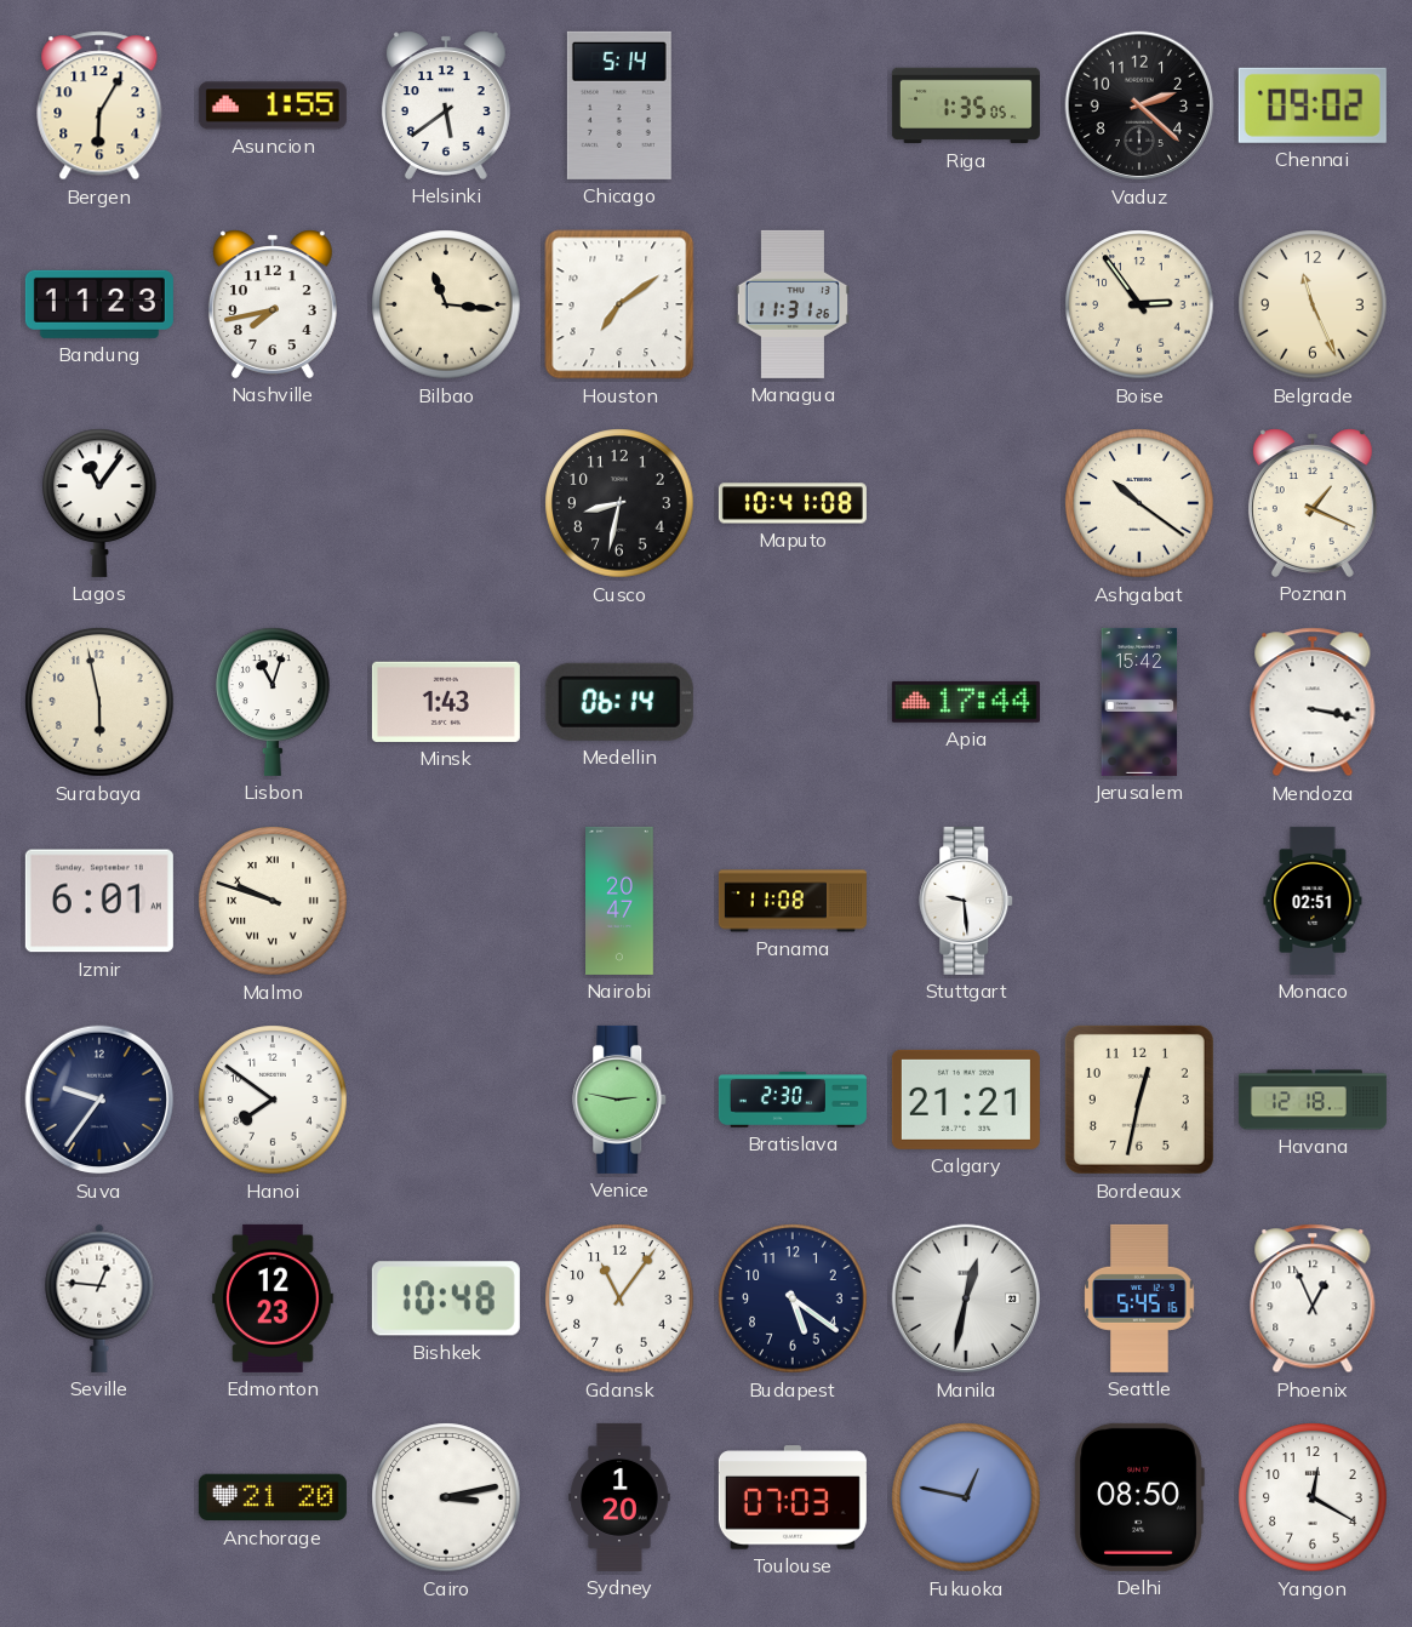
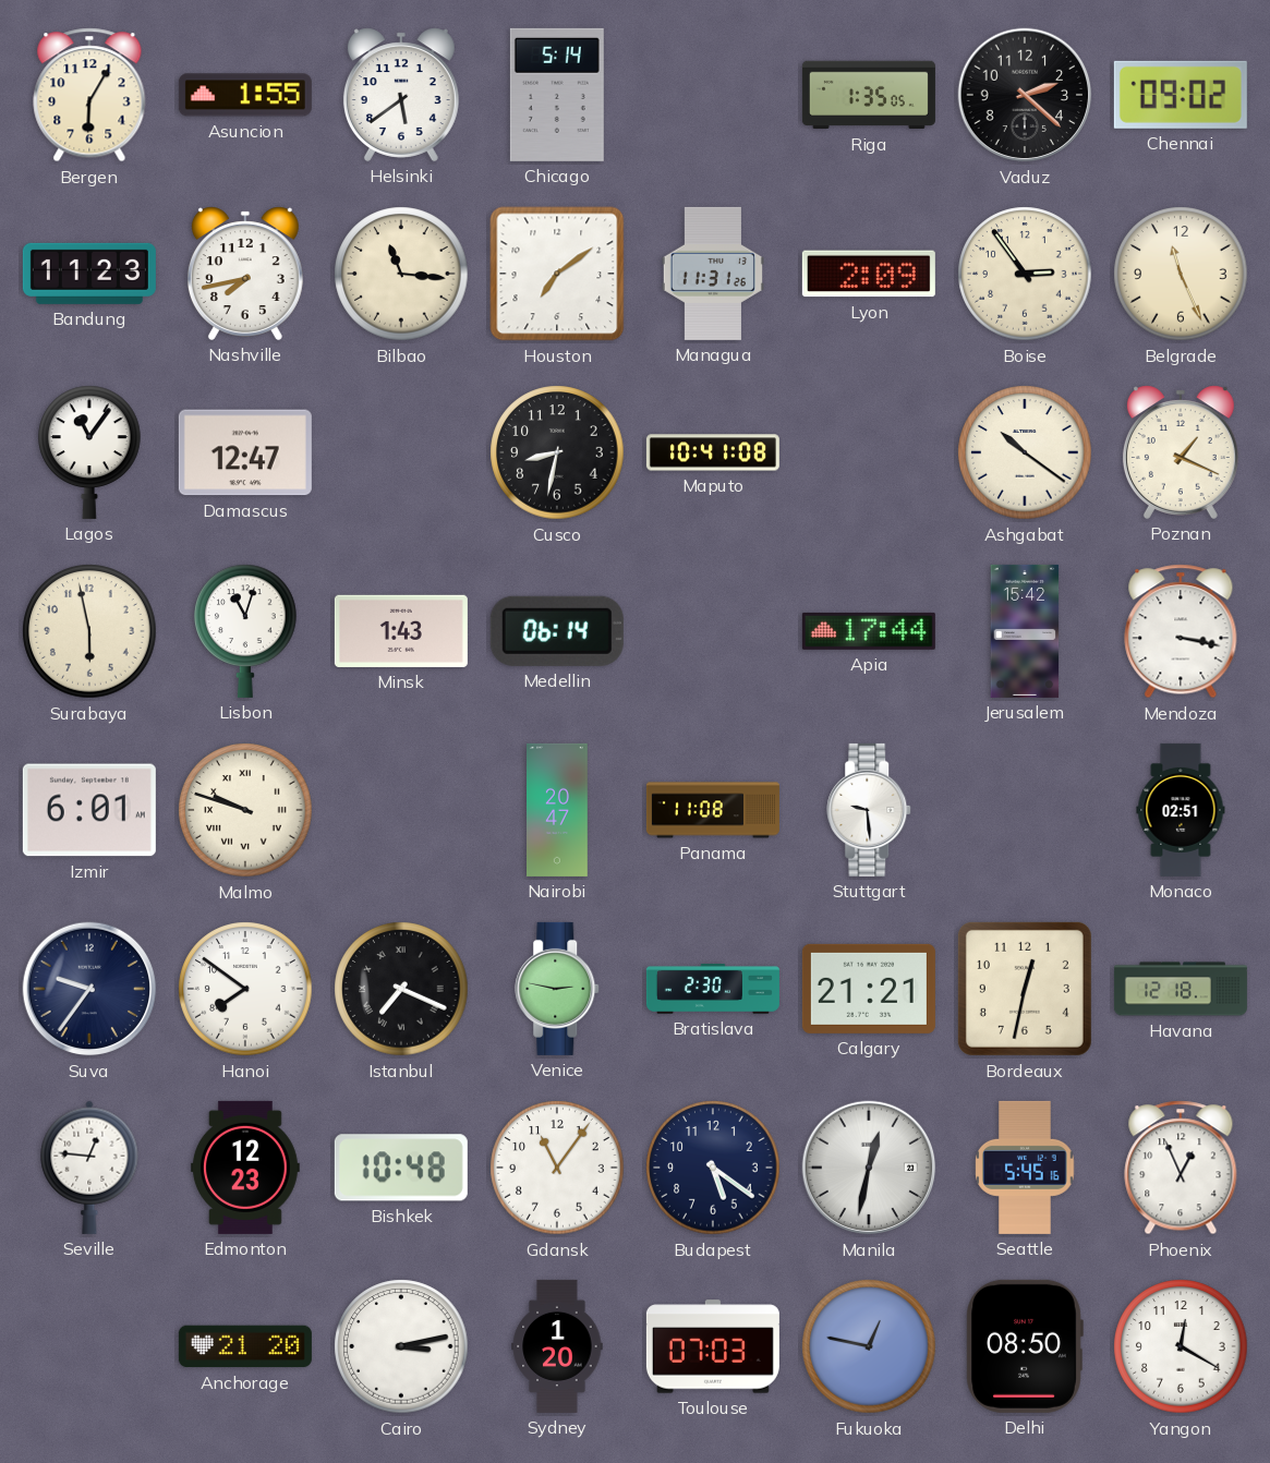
Lyon: none -> 2:09 (869, 274)
Damascus: none -> 12:47 (245, 452)
Istanbul: none -> 7:19 (401, 989)
